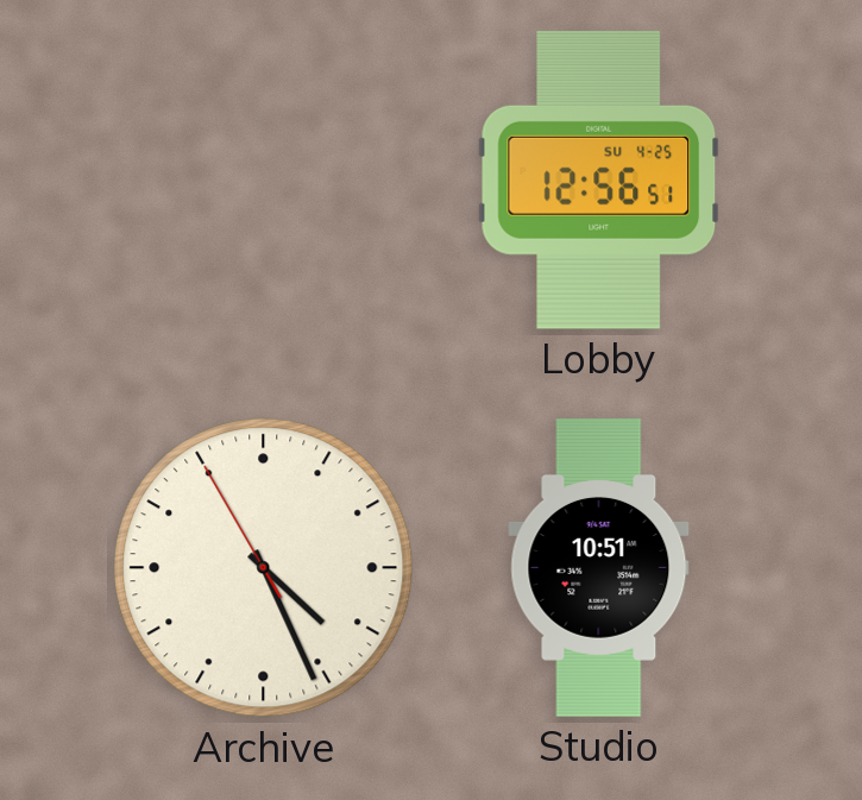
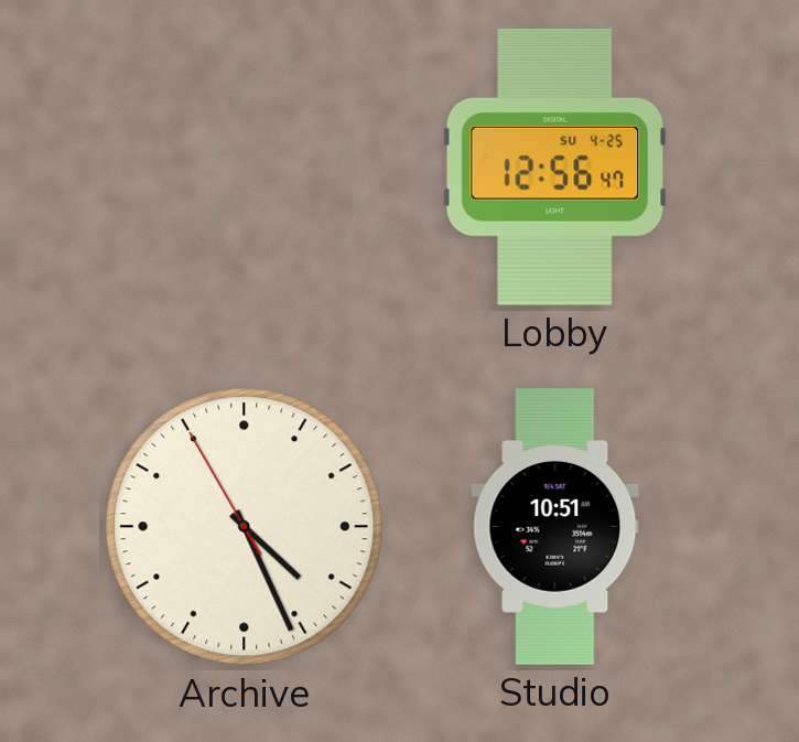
Lobby: 12:56:51 -> 12:56:47 (555, 166)
